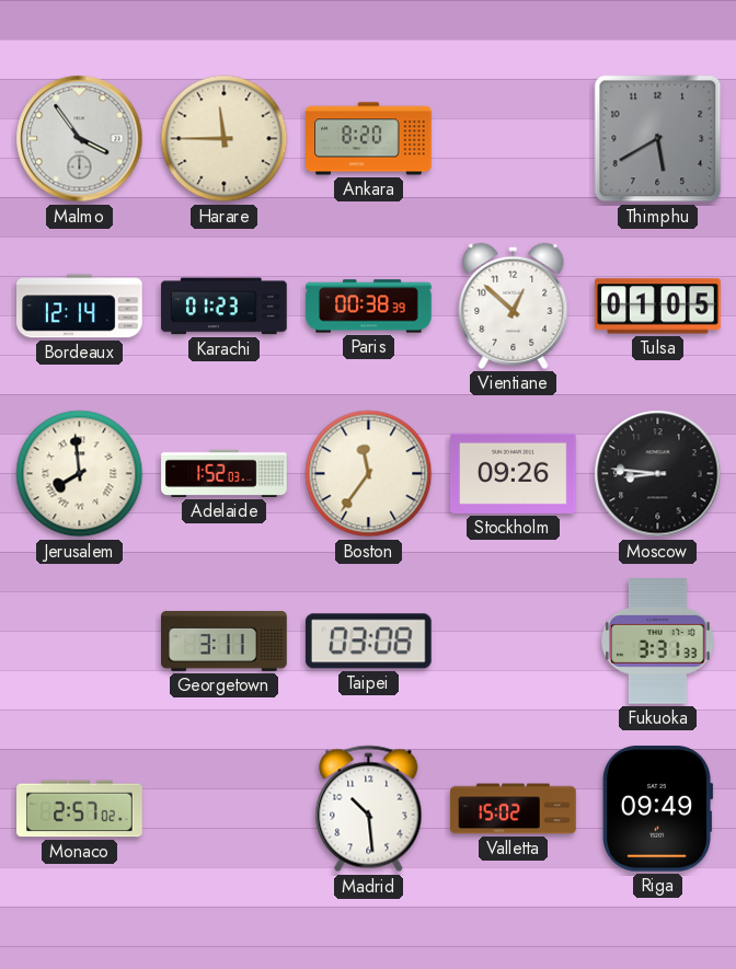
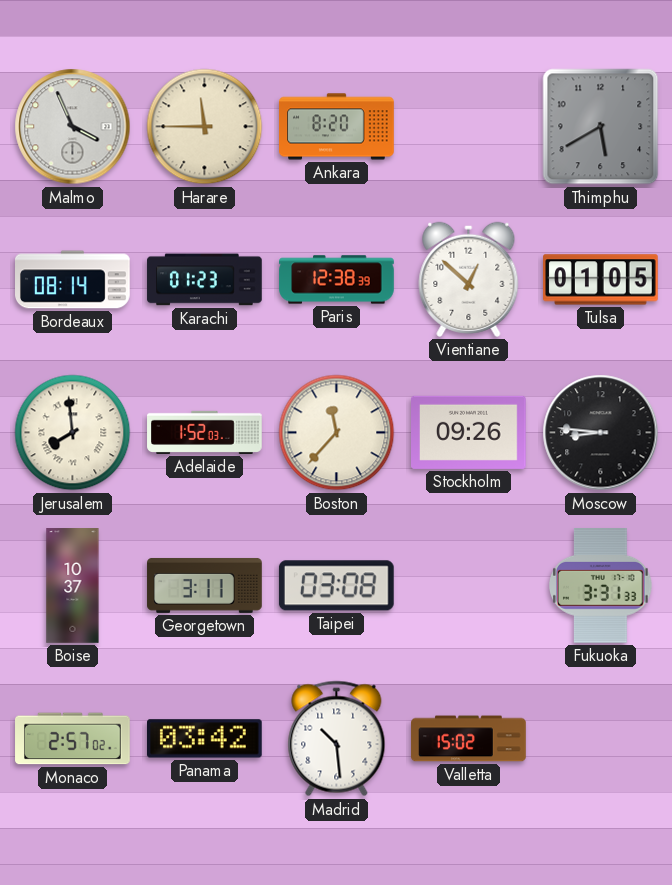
Malmo: 3:54 -> 3:56 (73, 127)
Bordeaux: 12:14 -> 08:14 (73, 280)
Paris: 00:38 -> 12:38 (337, 280)
Boston: 11:36 -> 11:37 (337, 433)
Boise: none -> 10:37 (73, 586)
Panama: none -> 03:42 (205, 739)
Riga: 09:49 -> none (657, 808)
